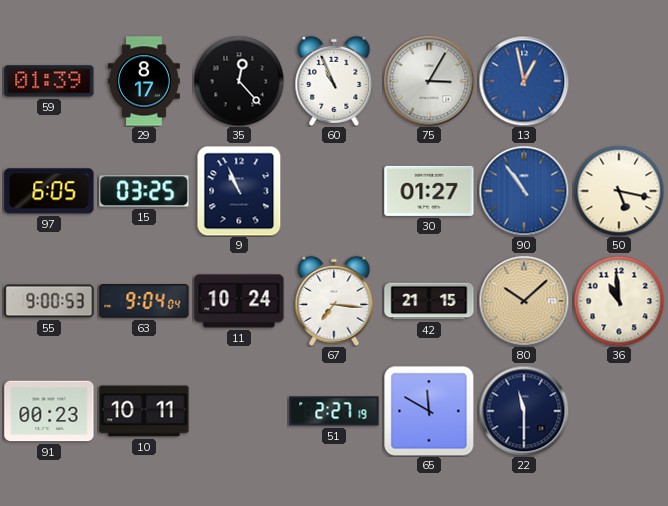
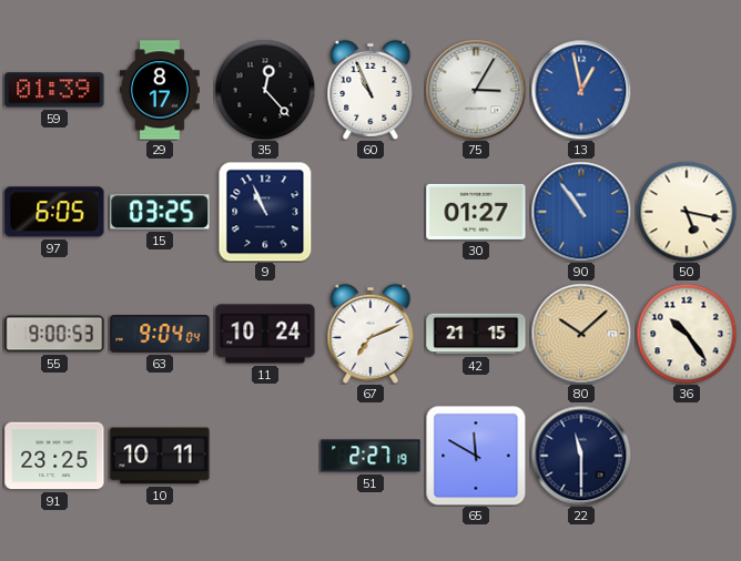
67: 7:16 -> 7:11 (370, 334)
36: 10:59 -> 10:24 (687, 334)
91: 00:23 -> 23:25 (54, 456)
